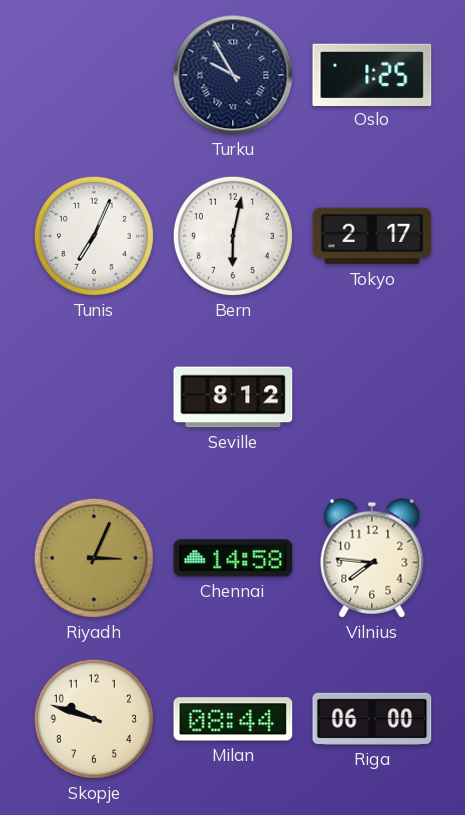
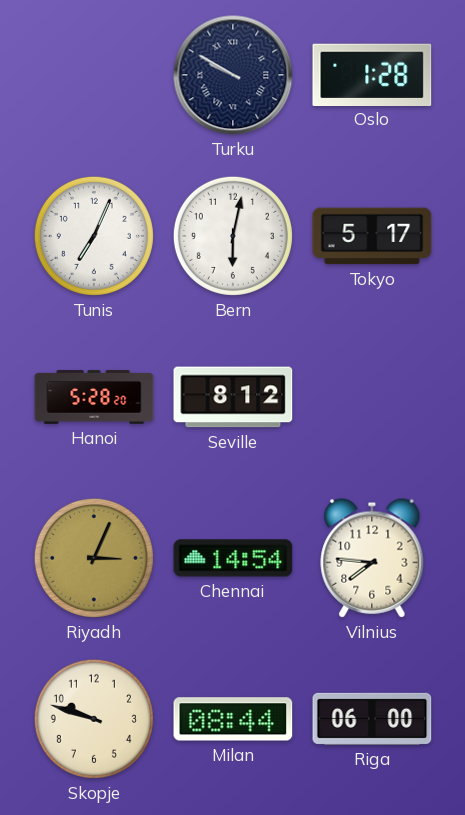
Turku: 9:55 -> 9:50 (233, 75)
Oslo: 1:25 -> 1:28 (372, 74)
Tokyo: 2:17 -> 5:17 (372, 236)
Hanoi: none -> 5:28 (94, 397)
Chennai: 14:58 -> 14:54 (233, 558)
